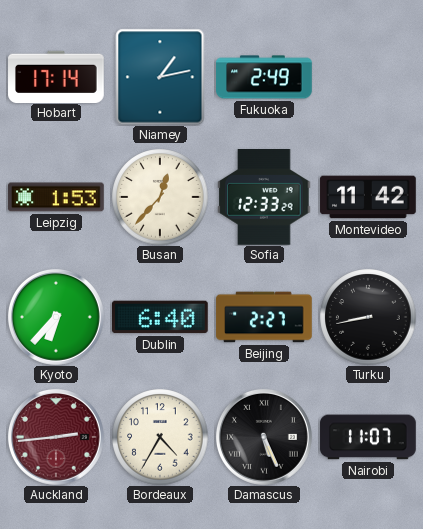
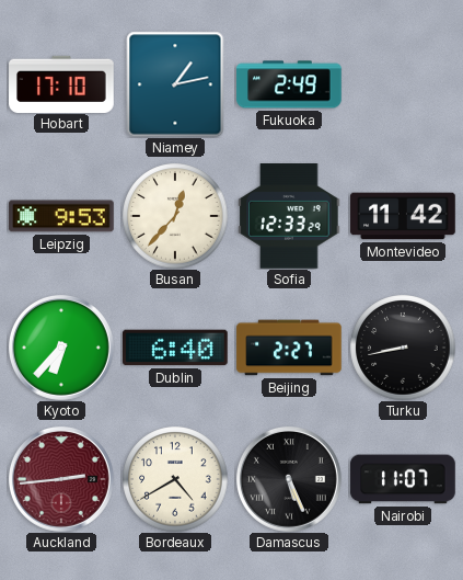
Hobart: 17:14 -> 17:10 (61, 83)
Leipzig: 1:53 -> 9:53 (61, 216)
Bordeaux: 4:35 -> 4:40 (175, 479)
